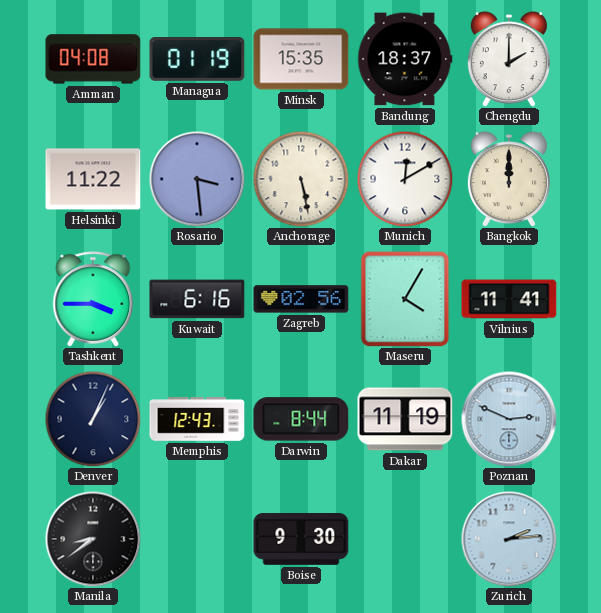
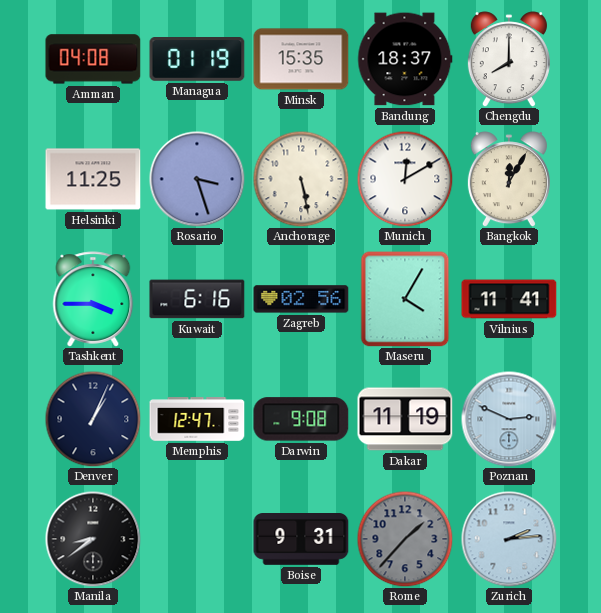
Chengdu: 2:00 -> 8:00 (509, 59)
Helsinki: 11:22 -> 11:25 (93, 179)
Rosario: 3:29 -> 3:27 (197, 179)
Bangkok: 12:00 -> 12:05 (509, 179)
Memphis: 12:43 -> 12:47 (197, 419)
Darwin: 8:44 -> 9:08 (301, 419)
Boise: 9:30 -> 9:31 (301, 540)
Rome: none -> 1:37 (405, 539)
